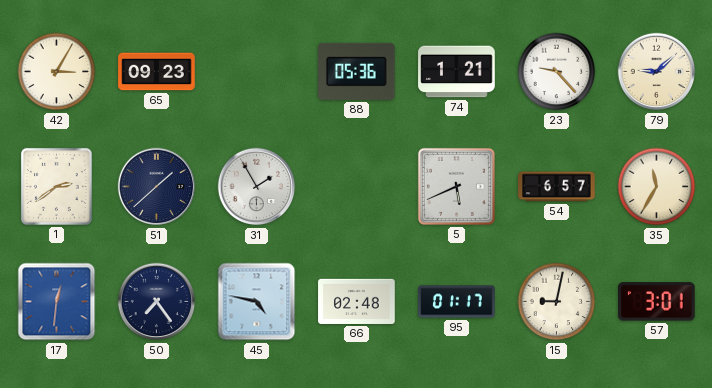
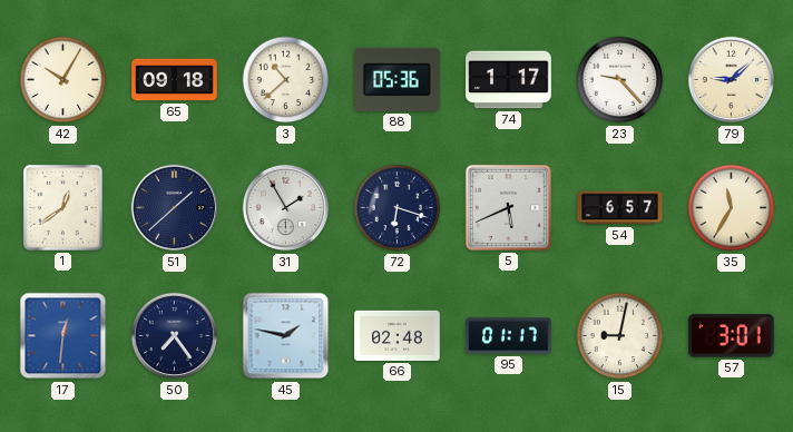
42: 3:05 -> 10:05 (63, 80)
65: 09:23 -> 09:18 (175, 80)
3: none -> 10:38 (286, 80)
74: 1:21 -> 1:17 (509, 80)
1: 2:39 -> 12:39 (62, 207)
72: none -> 6:18 (398, 208)
45: 4:47 -> 1:47 (286, 336)
